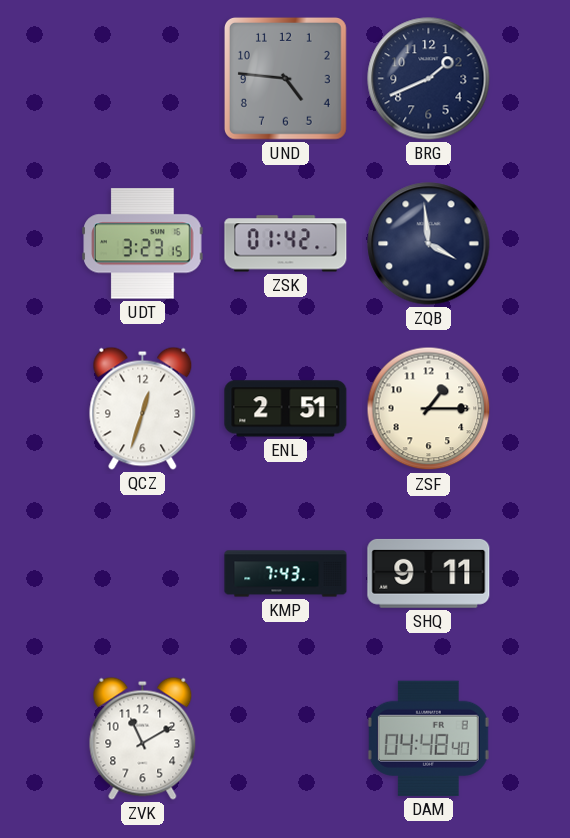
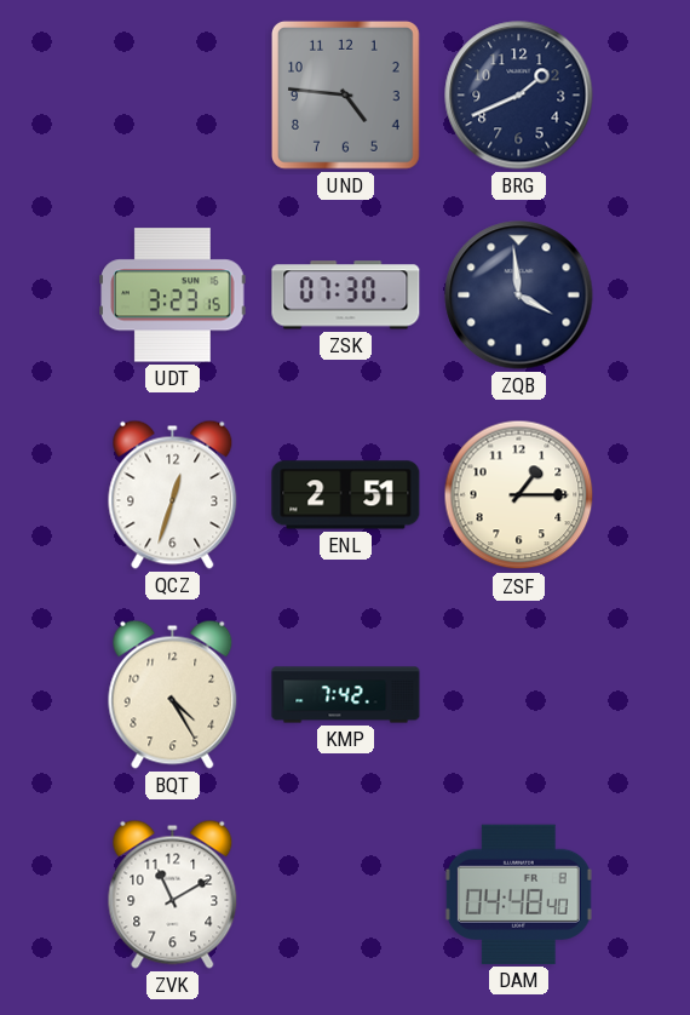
ZSK: 01:42 -> 07:30 (346, 296)
BQT: none -> 4:25 (173, 694)
KMP: 7:43 -> 7:42 (346, 695)
SHQ: 9:11 -> none (429, 573)
